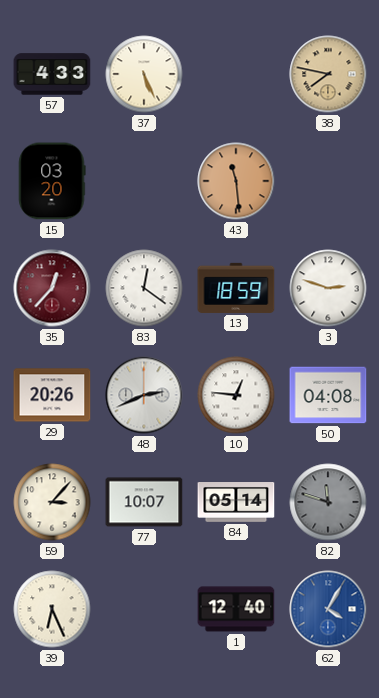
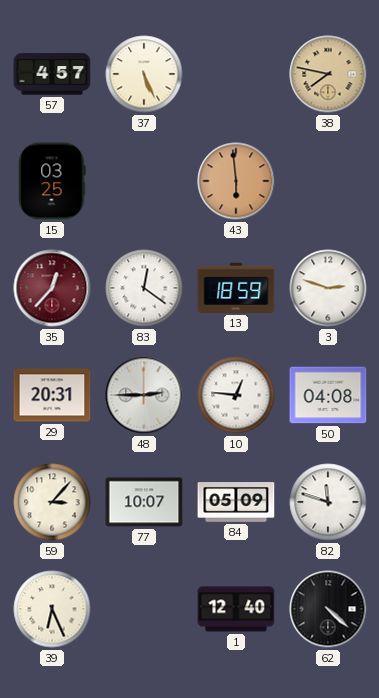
57: 4:33 -> 4:57 (52, 74)
15: 03:20 -> 03:25 (52, 181)
43: 11:29 -> 5:59 (236, 181)
29: 20:26 -> 20:31 (52, 395)
48: 2:41 -> 2:45 (144, 395)
84: 05:14 -> 05:09 (236, 503)
82 dial: grey -> white (328, 502)
62: 4:05 -> 4:22 (328, 609)
62 dial: blue -> black (328, 609)
